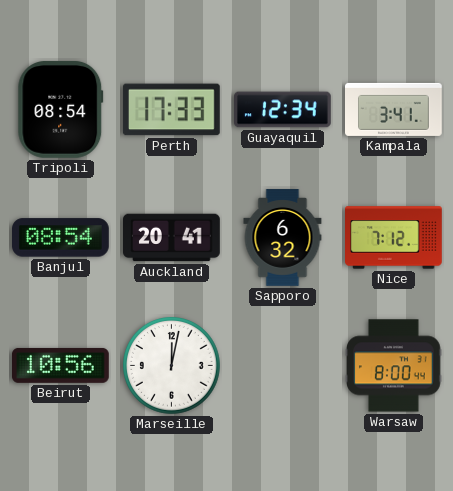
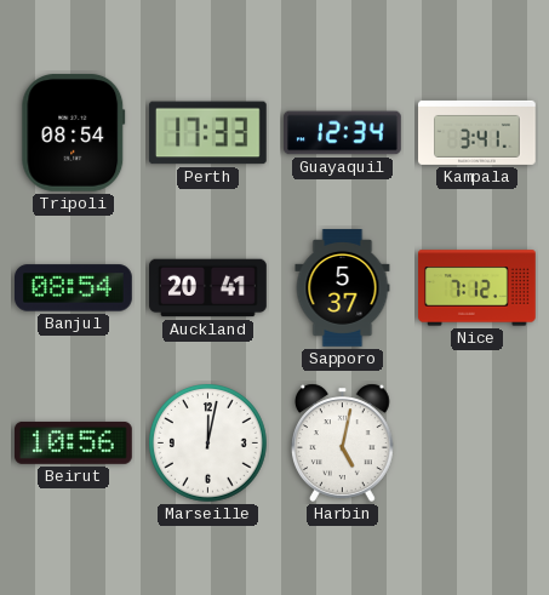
Sapporo: 6:32 -> 5:37 (343, 288)
Harbin: none -> 5:02 (342, 442)
Warsaw: 8:00 -> none (394, 366)
